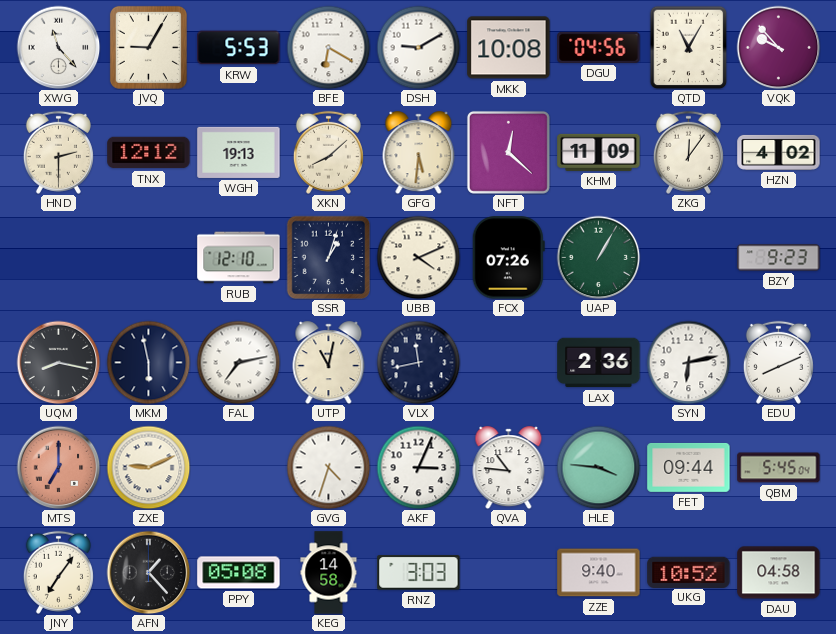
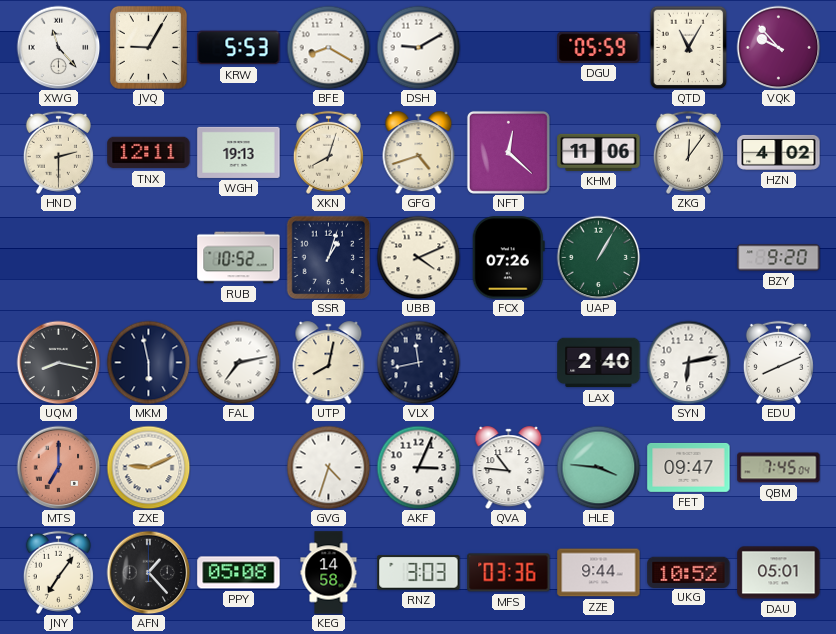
BFE: 6:20 -> 8:20 (328, 47)
MKK: 10:08 -> none (509, 48)
DGU: 04:56 -> 05:59 (599, 47)
TNX: 12:12 -> 12:11 (149, 153)
XKN: 8:08 -> 8:03 (328, 152)
GFG: 5:31 -> 4:42 (419, 153)
KHM: 11:09 -> 11:06 (599, 152)
RUB: 12:10 -> 10:52 (239, 258)
BZY: 9:23 -> 9:20 (779, 258)
UTP: 11:02 -> 8:02 (329, 363)
LAX: 2:36 -> 2:40 (599, 363)
FET: 09:44 -> 09:47 (689, 467)
QBM: 5:45 -> 7:45 (779, 468)
MFS: none -> 03:36 (509, 573)
ZZE: 9:40 -> 9:44 (599, 573)
DAU: 04:58 -> 05:01 (779, 573)
